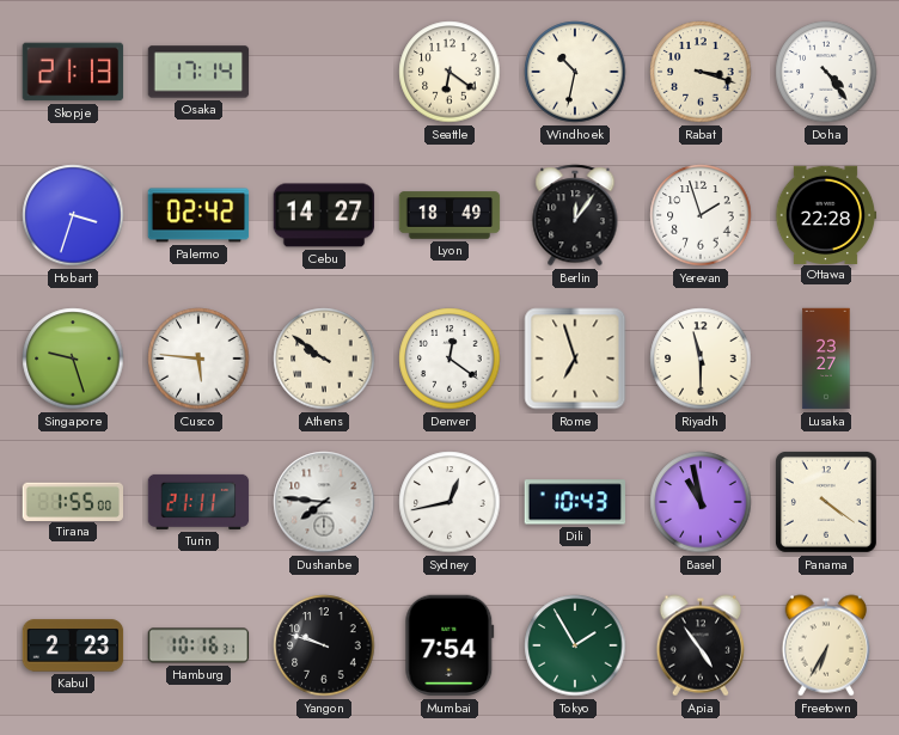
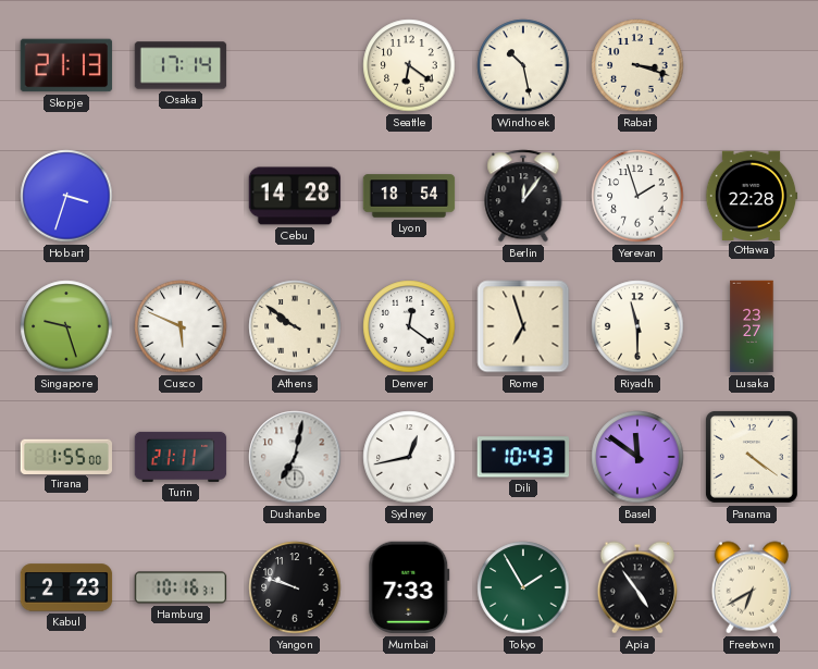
Windhoek: 10:32 -> 10:28 (523, 65)
Doha: 4:24 -> none (826, 72)
Palermo: 02:42 -> none (198, 215)
Cebu: 14:27 -> 14:28 (295, 196)
Lyon: 18:49 -> 18:54 (409, 196)
Cusco: 5:46 -> 5:49 (181, 326)
Dushanbe: 7:46 -> 7:02 (295, 457)
Basel: 10:58 -> 11:51 (637, 457)
Mumbai: 7:54 -> 7:33 (409, 587)
Freetown: 6:35 -> 6:40 (752, 587)
